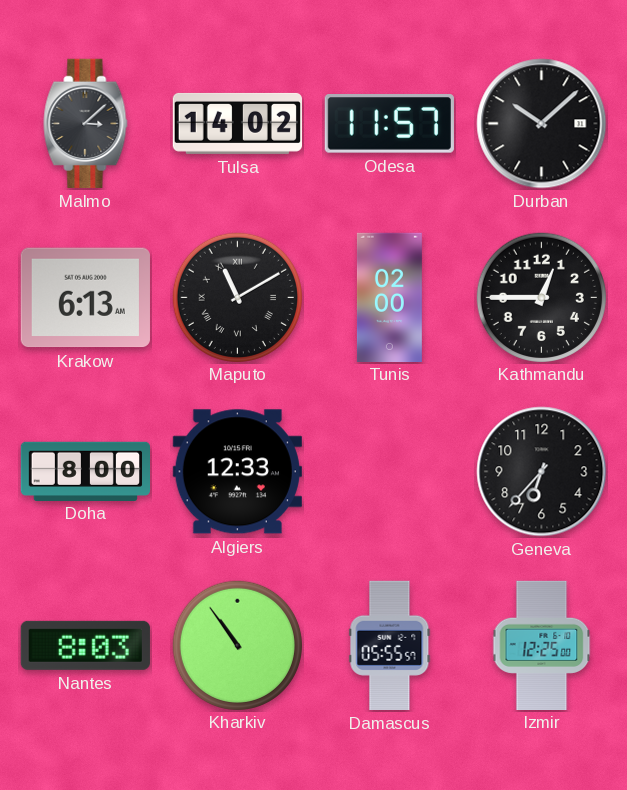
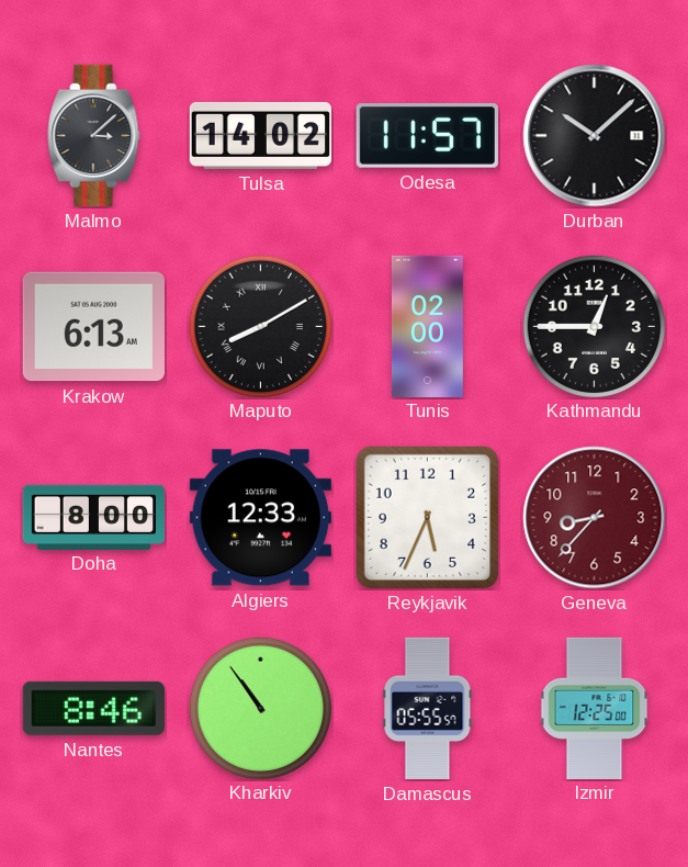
Maputo: 11:10 -> 8:10 (260, 326)
Reykjavik: none -> 5:34 (427, 517)
Geneva: 6:37 -> 8:37 (595, 518)
Geneva dial: black -> burgundy (595, 518)
Nantes: 8:03 -> 8:46 (93, 708)
